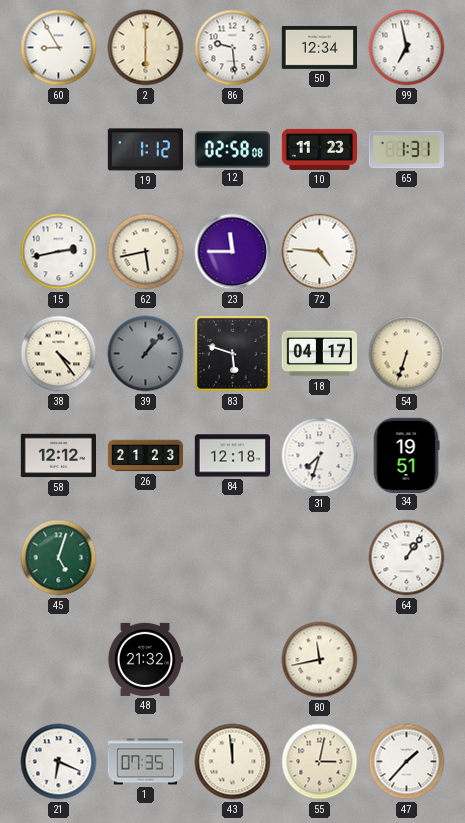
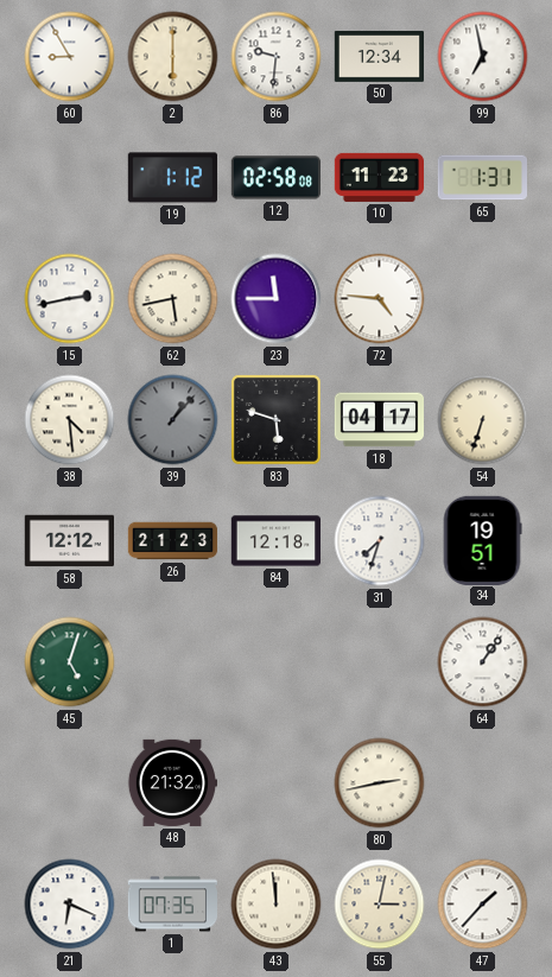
86: 9:29 -> 9:31 (277, 57)
38: 4:24 -> 4:29 (70, 420)
80: 11:43 -> 2:43 (380, 783)
